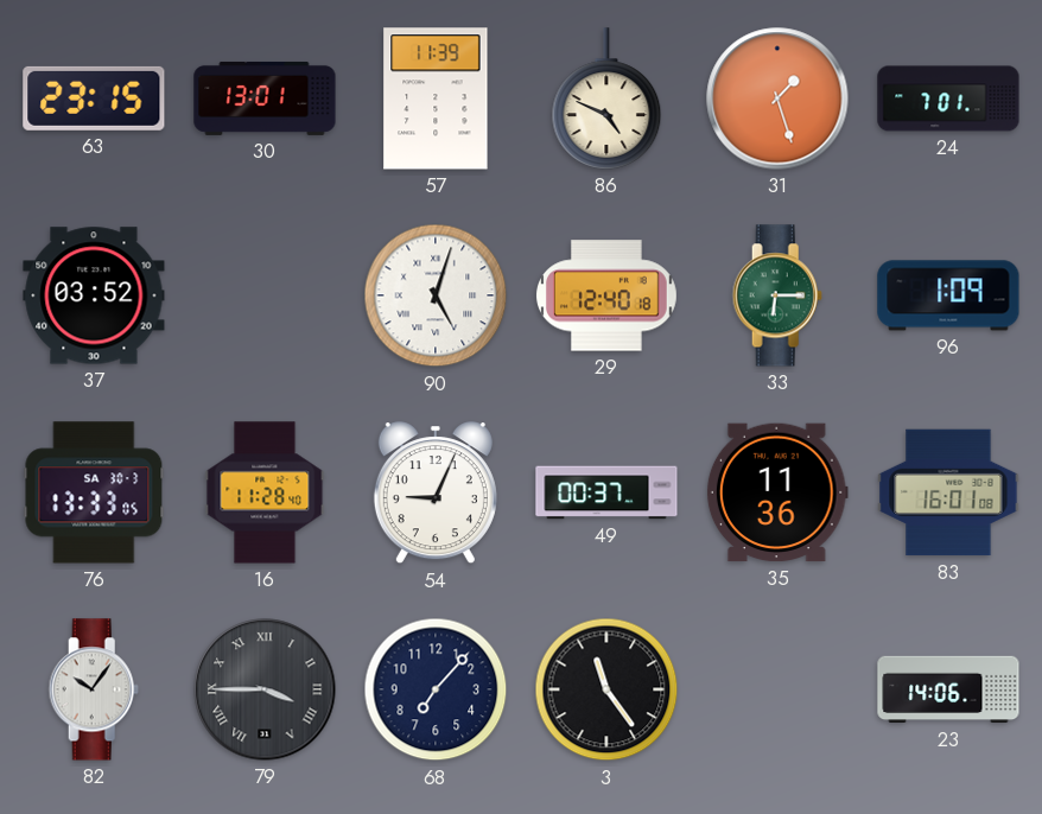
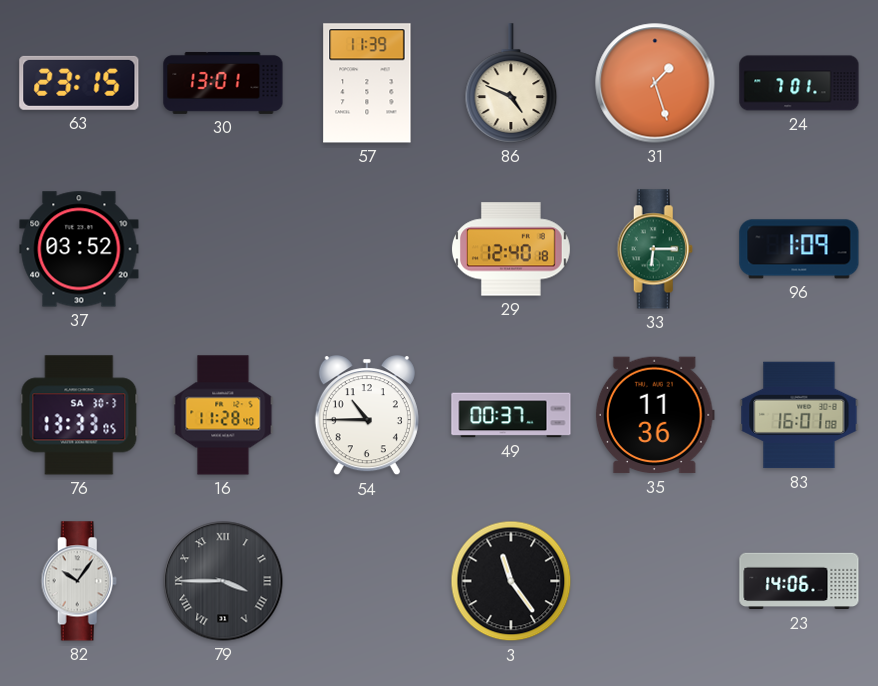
90: 5:03 -> none (436, 295)
54: 9:04 -> 10:45 (367, 416)
68: 7:07 -> none (436, 689)
